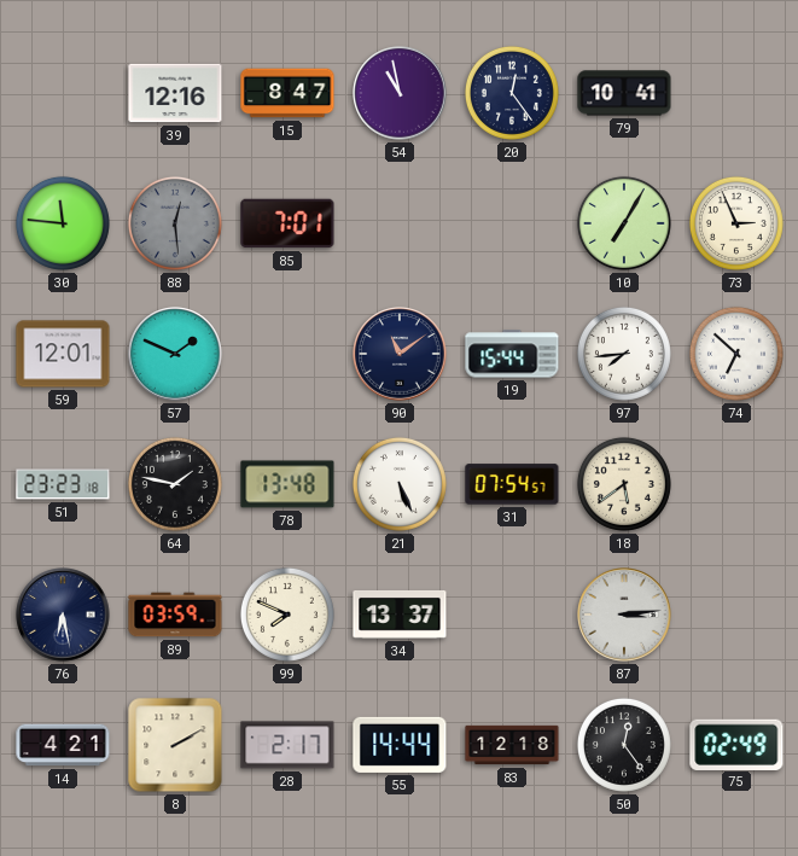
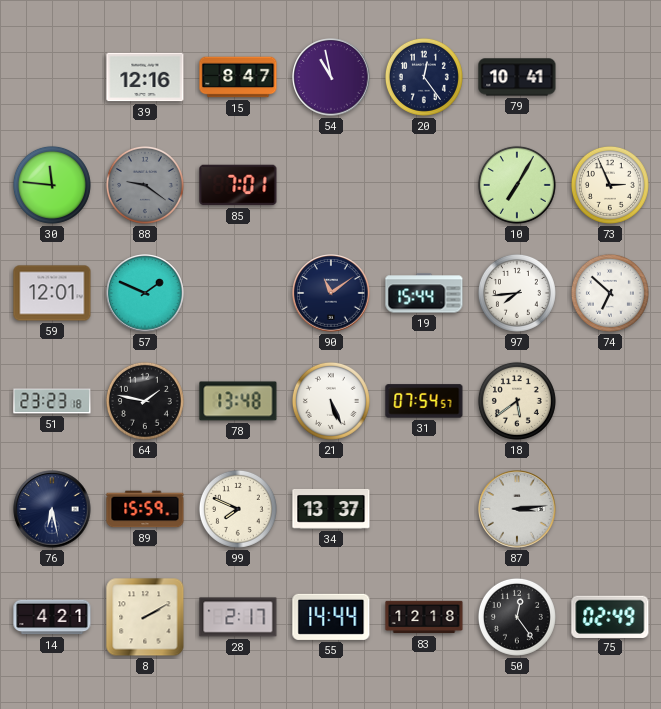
88: 12:29 -> 9:21 (145, 185)
89: 03:59 -> 15:59 (145, 509)
